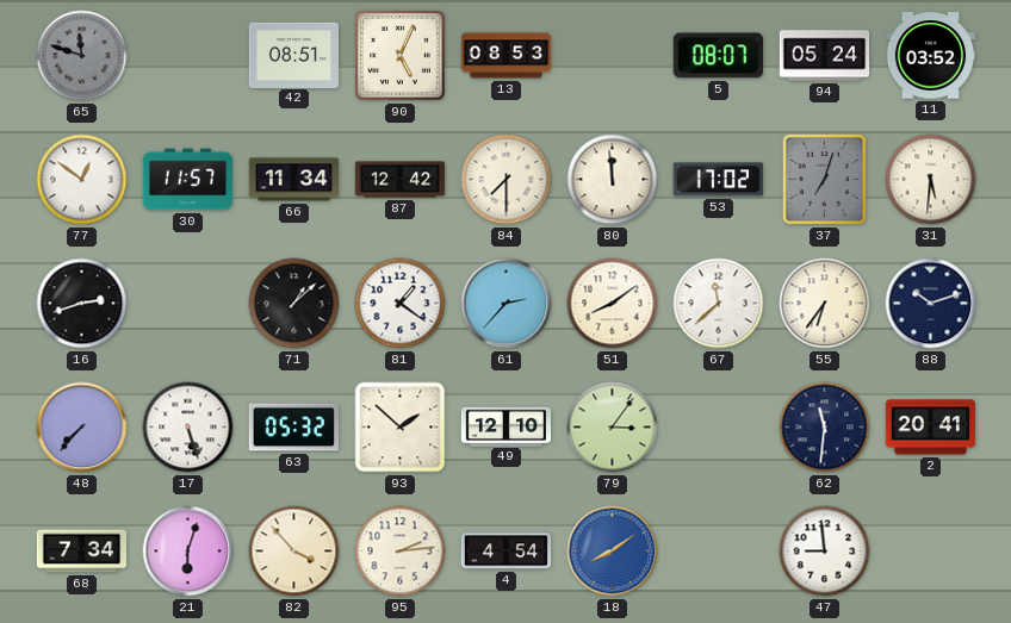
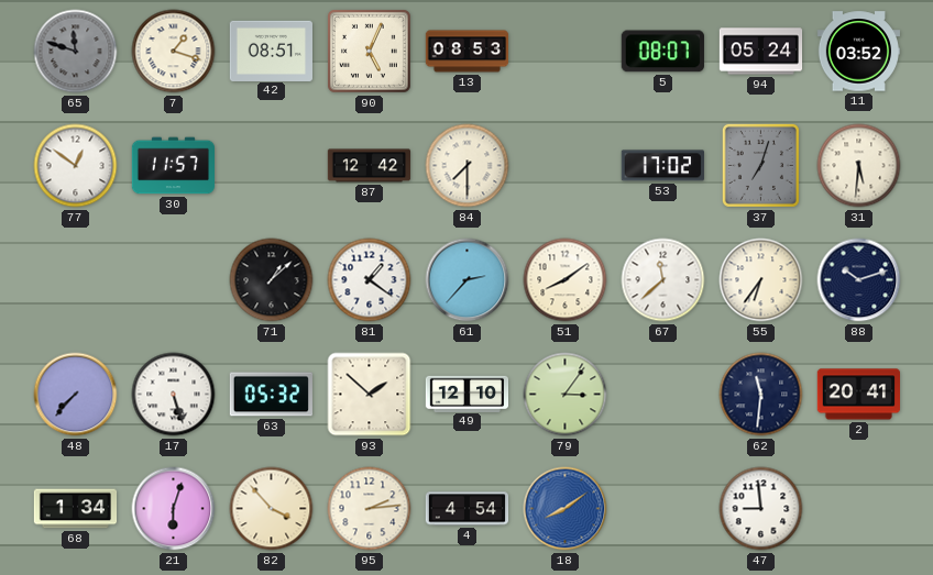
7: none -> 1:18 (174, 52)
66: 11:34 -> none (294, 180)
80: 11:59 -> none (613, 180)
16: 2:42 -> none (82, 304)
68: 7:34 -> 1:34 (76, 509)
